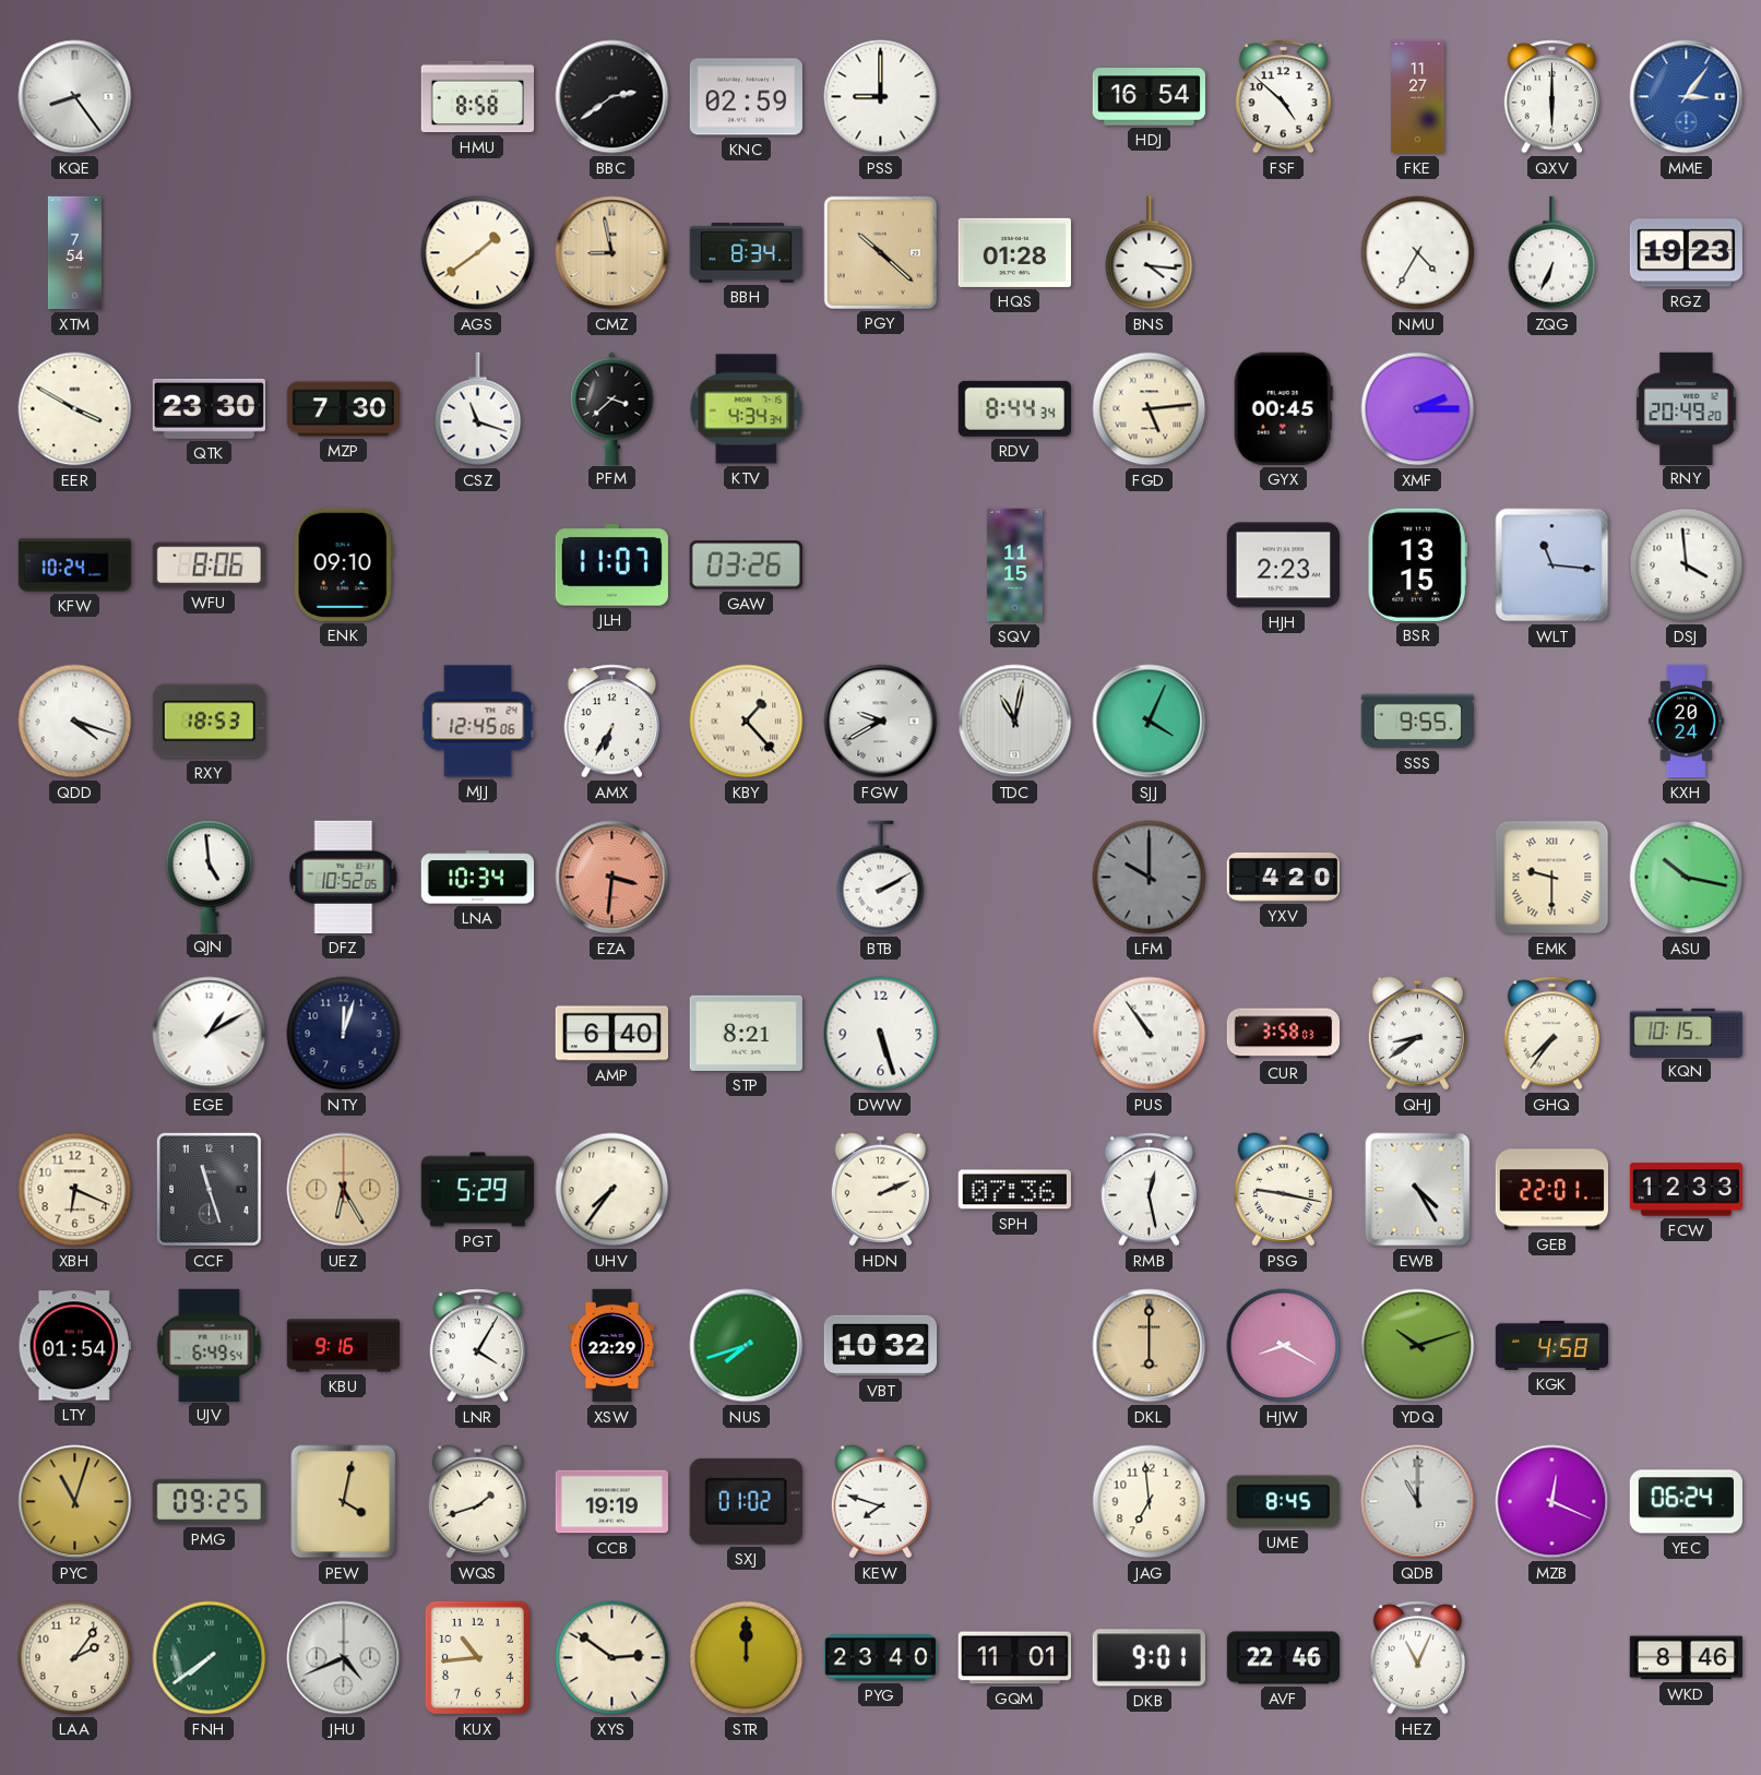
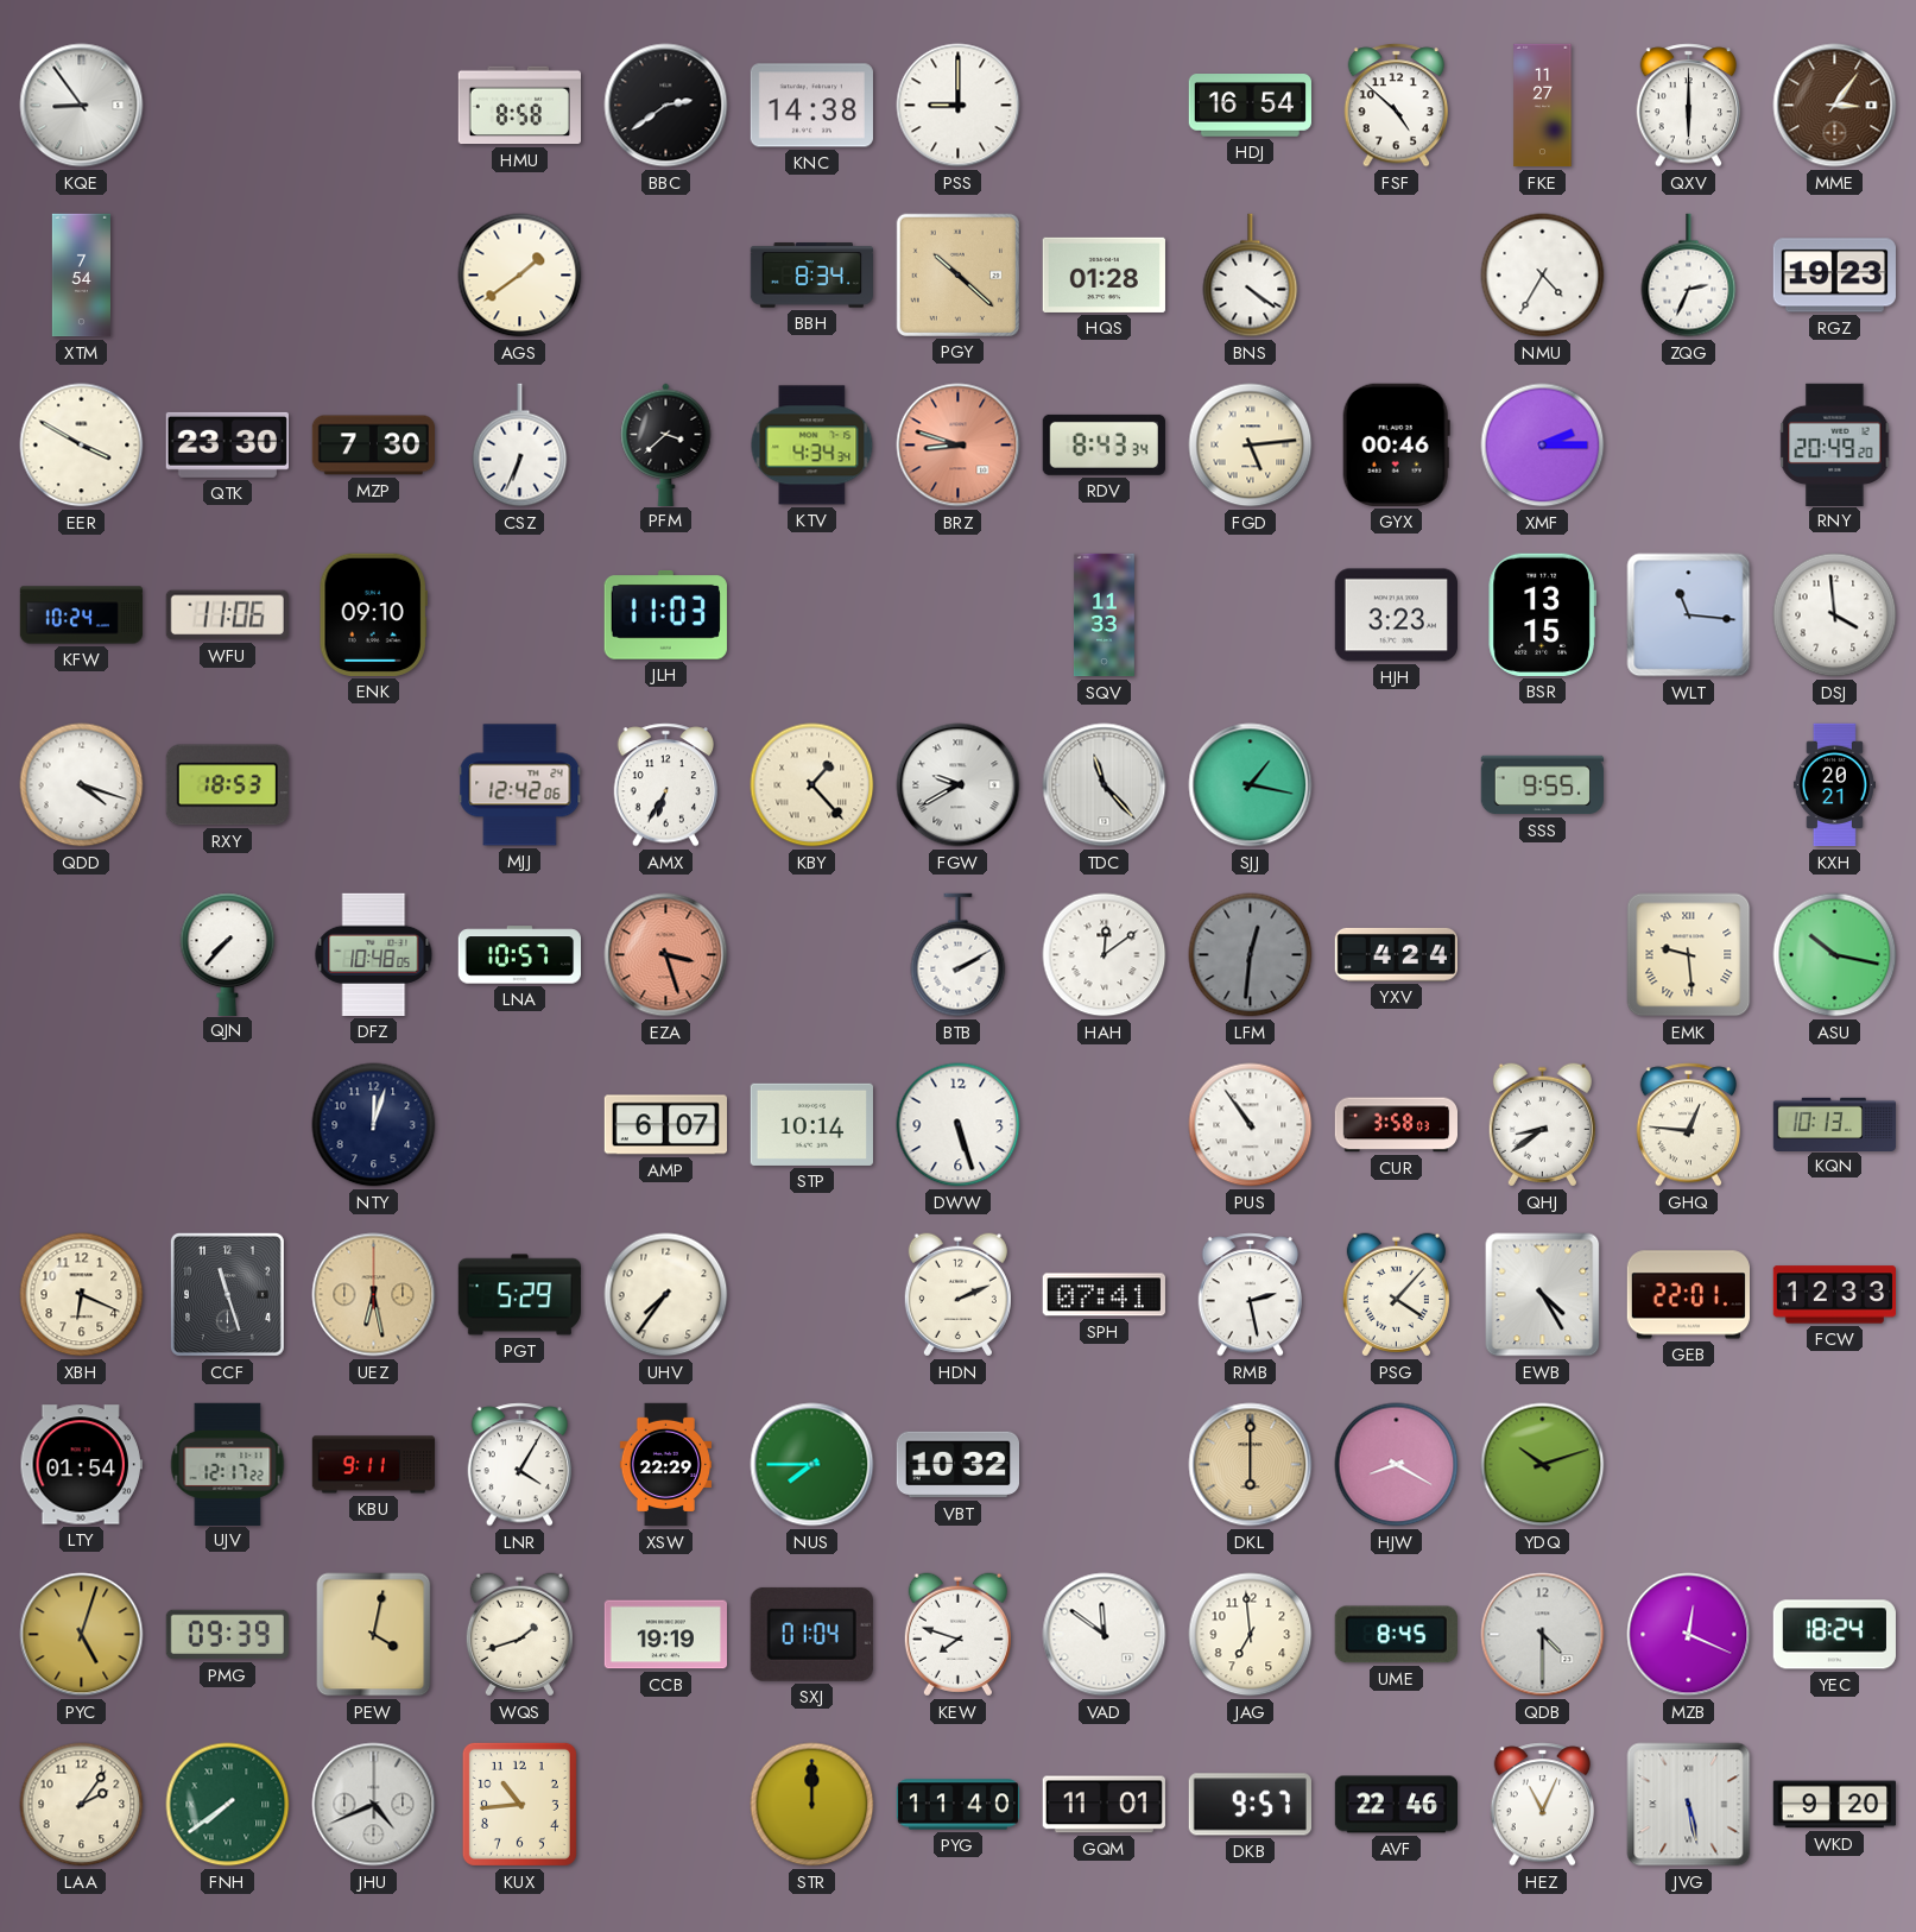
KQE: 8:24 -> 8:54 (82, 106)
KNC: 02:59 -> 14:38 (811, 106)
MME dial: blue -> brown (1835, 106)
CMZ: 8:58 -> none (612, 253)
BNS: 4:16 -> 4:21 (1251, 276)
ZQG: 6:34 -> 2:34 (1689, 276)
CSZ: 11:18 -> 6:34 (520, 446)
BRZ: none -> 8:48 (959, 446)
RDV: 8:44 -> 8:43 (1104, 444)
GYX: 00:45 -> 00:46 (1396, 444)
WFU: 8:06 -> 11:06 (227, 615)
JLH: 11:07 -> 11:03 (665, 615)
GAW: 03:26 -> none (746, 565)
SQV: 11:15 -> 11:33 (1104, 615)
HJH: 2:23 -> 3:23 (1396, 615)
MJJ: 12:45 -> 12:42 (520, 785)
TDC: 11:02 -> 11:23 (1105, 785)
SJJ: 4:04 -> 1:17 (1251, 785)
KXH: 20:24 -> 20:21 (1834, 785)
QJN: 4:59 -> 7:37 (228, 954)
DFZ: 10:52 -> 10:48 (374, 954)
LNA: 10:34 -> 10:57 (519, 955)
EZA: 3:31 -> 3:27 (666, 955)
HAH: none -> 12:09 (1105, 955)
LFM: 10:00 -> 12:31 (1251, 955)
YXV: 4:20 -> 4:24 (1396, 954)
EMK: 9:30 -> 9:29 (1689, 955)
EGE: 1:10 -> none (210, 1034)
AMP: 6:40 -> 6:07 (665, 1125)
STP: 8:21 -> 10:14 (811, 1124)
GHQ: 7:36 -> 12:46 (1689, 1125)
KQN: 10:15 -> 10:13 (1835, 1124)
UEZ: 6:25 -> 6:28 (374, 1295)
SPH: 07:36 -> 07:41 (1104, 1295)
RMB: 12:28 -> 2:28 (1251, 1295)
PSG: 9:17 -> 4:07 (1396, 1295)
UJV: 6:49 -> 12:17 (228, 1464)
KBU: 9:16 -> 9:11 (374, 1465)
NUS: 7:42 -> 7:45 (812, 1465)
KGK: 4:58 -> none (1552, 1345)
PYC: 11:03 -> 5:03 (82, 1635)
PMG: 09:25 -> 09:39 (227, 1635)
SXJ: 01:02 -> 01:04 (811, 1634)
VAD: none -> 11:51 (1105, 1635)
QDB: 11:00 -> 4:30 (1543, 1635)
YEC: 06:24 -> 18:24 (1834, 1635)
XYS: 2:51 -> none (612, 1658)
PYG: 23:40 -> 11:40 (957, 1805)
DKB: 9:01 -> 9:57 (1250, 1805)
JVG: none -> 5:28 (1689, 1805)
WKD: 8:46 -> 9:20 (1834, 1805)
